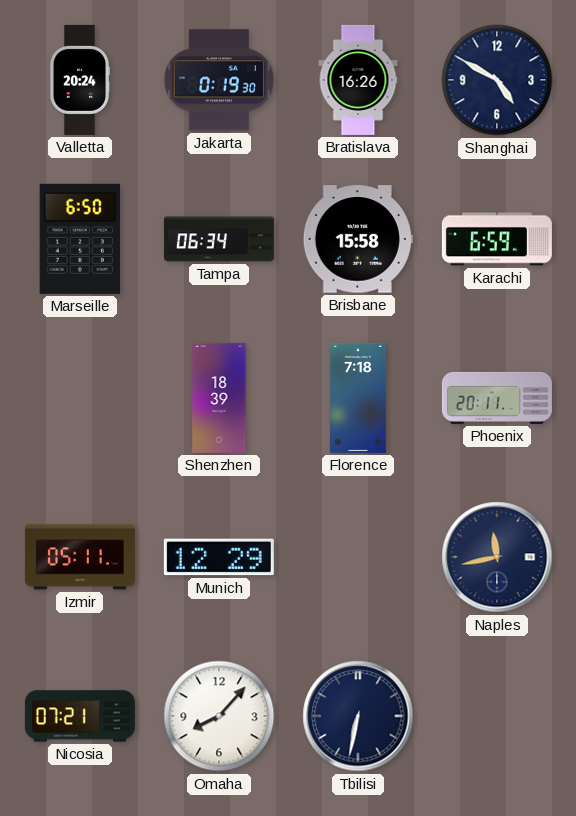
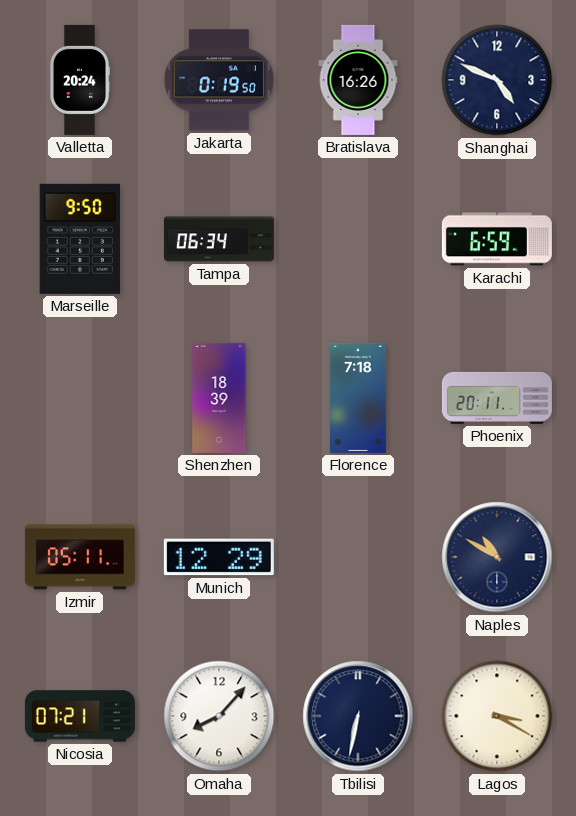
Jakarta: 0:19:30 -> 0:19:50 (219, 80)
Shanghai: 4:50 -> 4:49 (497, 80)
Marseille: 6:50 -> 9:50 (80, 239)
Brisbane: 15:58 -> none (358, 239)
Naples: 11:43 -> 10:50 (497, 557)
Lagos: none -> 3:20 (497, 716)
